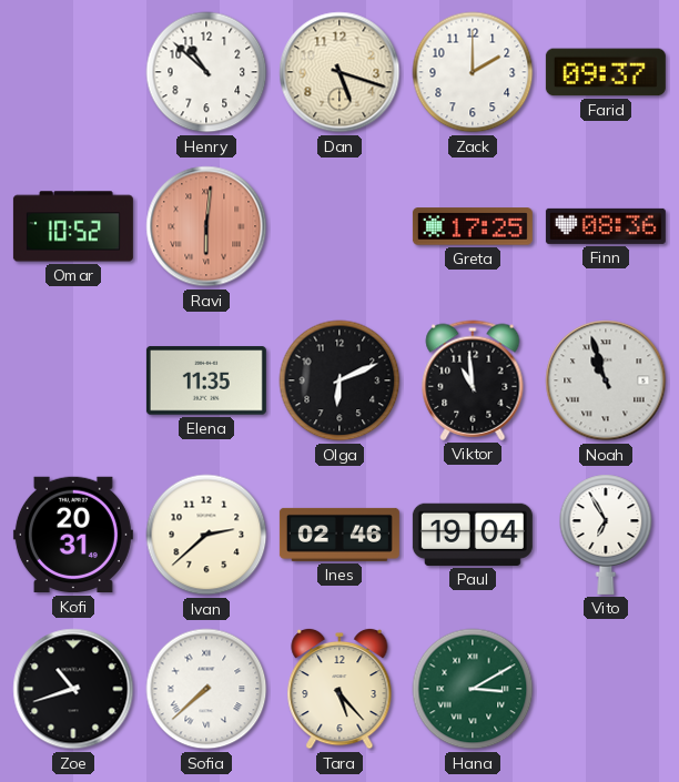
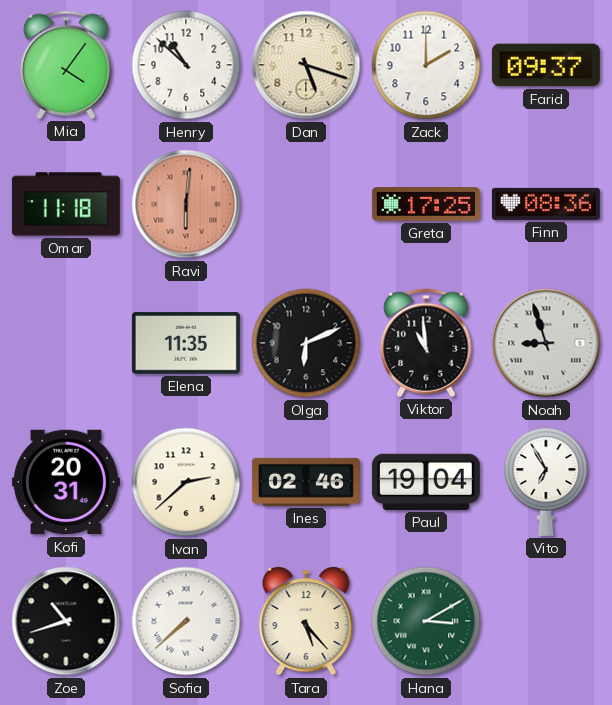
Mia: none -> 4:06 (66, 65)
Omar: 10:52 -> 11:18 (66, 204)
Noah: 10:57 -> 8:57 (546, 343)
